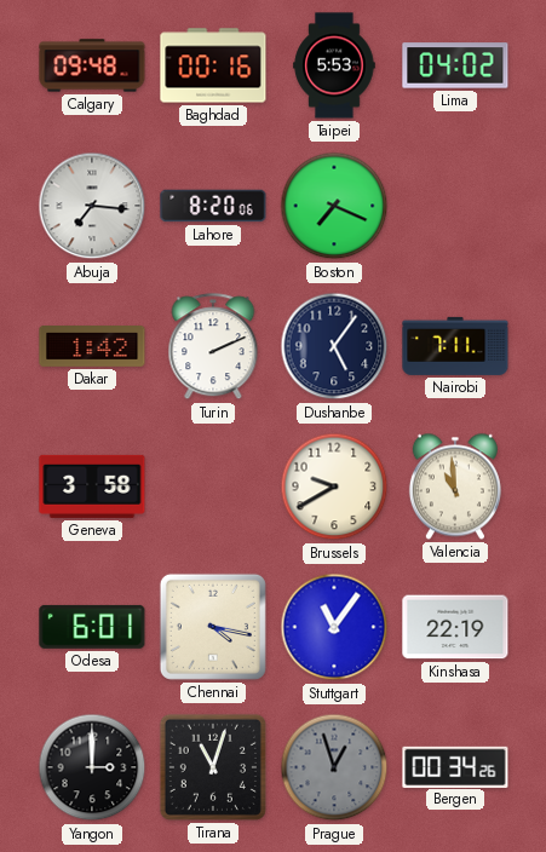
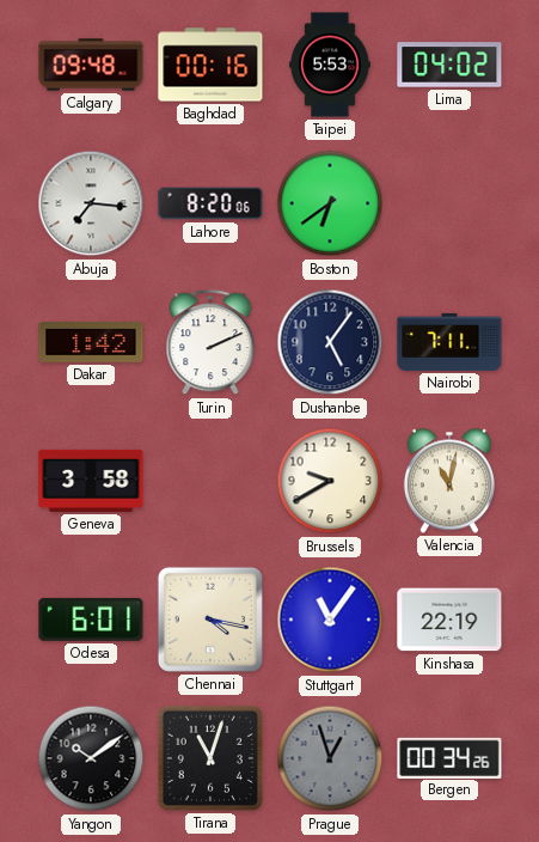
Boston: 7:19 -> 6:39 (330, 203)
Valencia: 10:59 -> 11:02 (449, 481)
Yangon: 3:00 -> 10:09 (91, 758)
